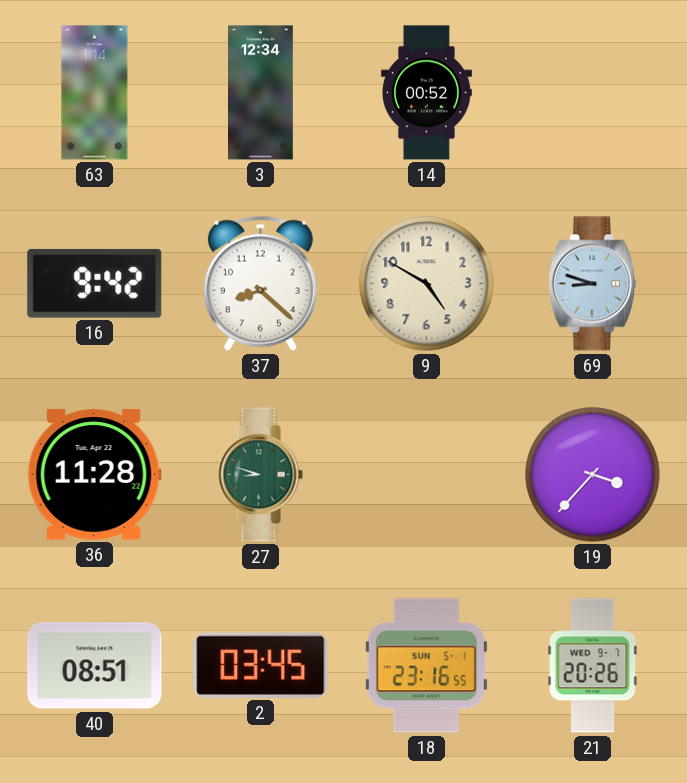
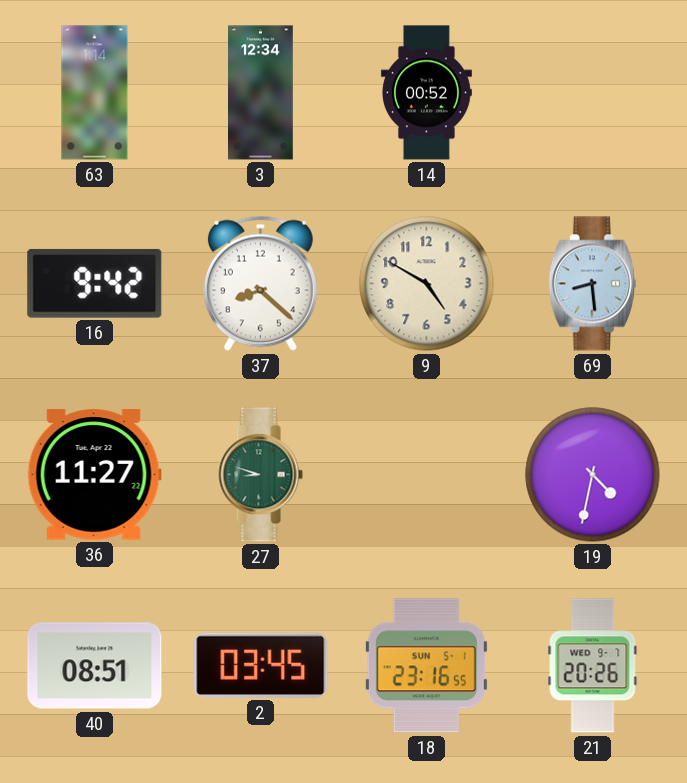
69: 8:48 -> 8:29 (592, 284)
36: 11:28 -> 11:27 (94, 475)
19: 3:37 -> 4:32 (593, 475)
